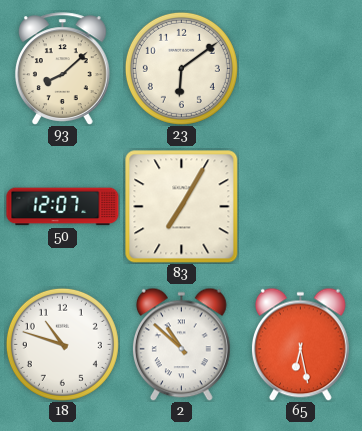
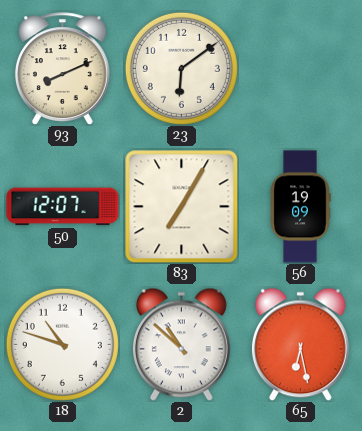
93: 8:08 -> 8:11 (62, 69)
56: none -> 19:09 (300, 207)
